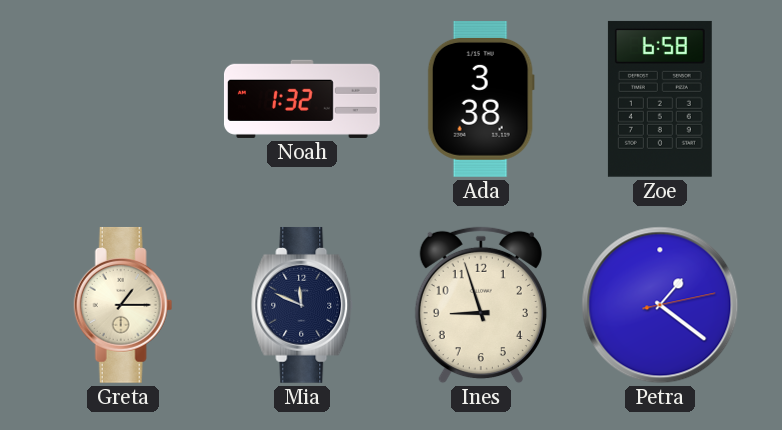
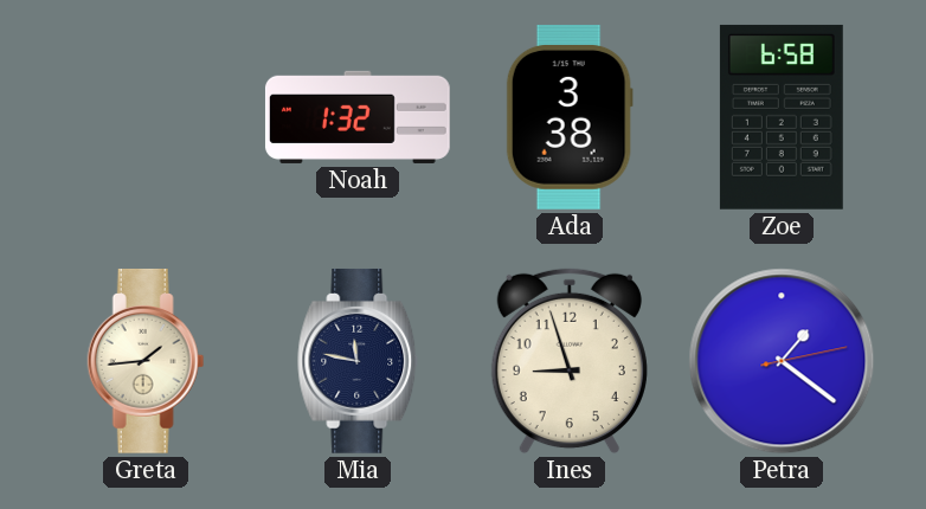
Greta: 1:15 -> 1:44 (146, 361)
Mia: 11:49 -> 11:47 (359, 361)
